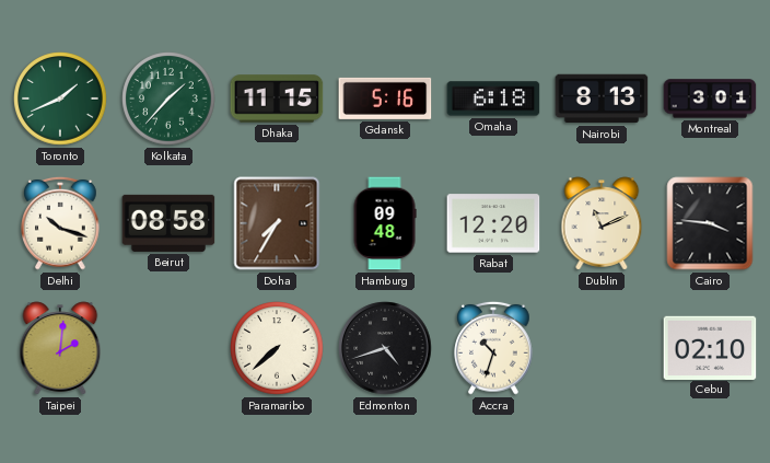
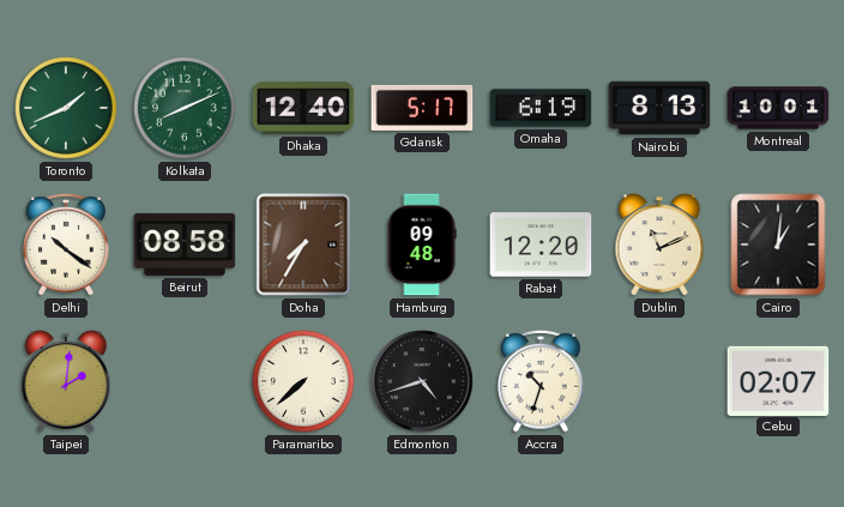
Kolkata: 1:37 -> 8:11 (185, 108)
Dhaka: 11:15 -> 12:40 (303, 108)
Gdansk: 5:16 -> 5:17 (422, 108)
Omaha: 6:18 -> 6:19 (541, 108)
Montreal: 3:01 -> 10:01 (778, 108)
Delhi: 10:18 -> 10:21 (66, 245)
Cairo: 3:46 -> 1:01 (778, 245)
Cebu: 02:10 -> 02:07 (778, 380)
